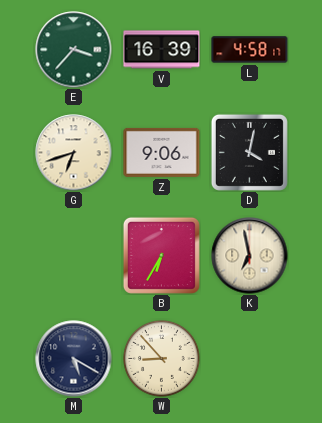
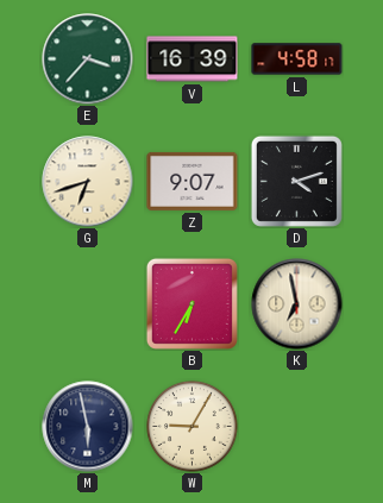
Z: 9:06 -> 9:07 (193, 181)
D: 4:02 -> 4:12 (296, 181)
M: 5:20 -> 5:58 (88, 427)
W: 8:53 -> 9:05 (193, 427)
